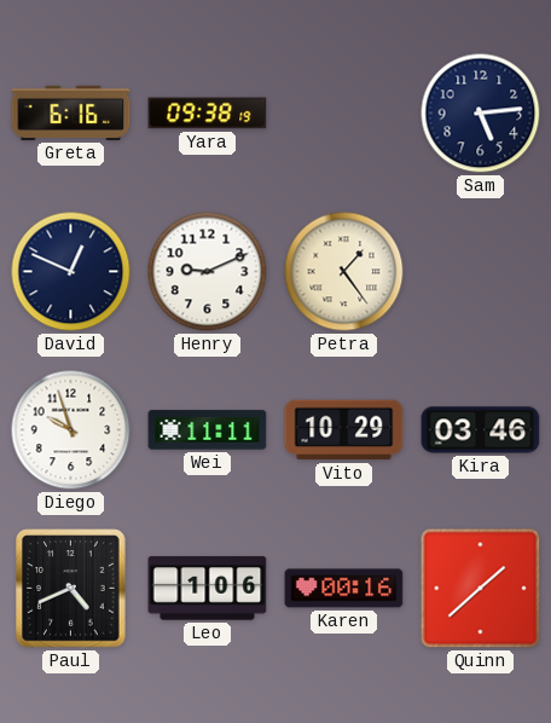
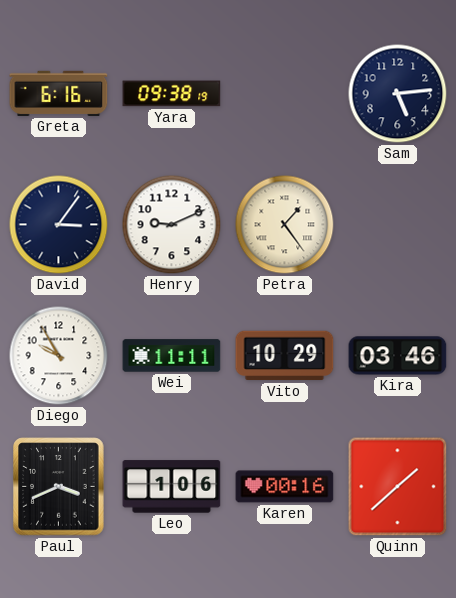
David: 12:49 -> 3:06 (59, 225)
Diego: 9:57 -> 9:55 (59, 356)
Paul: 4:41 -> 3:41 (59, 487)
